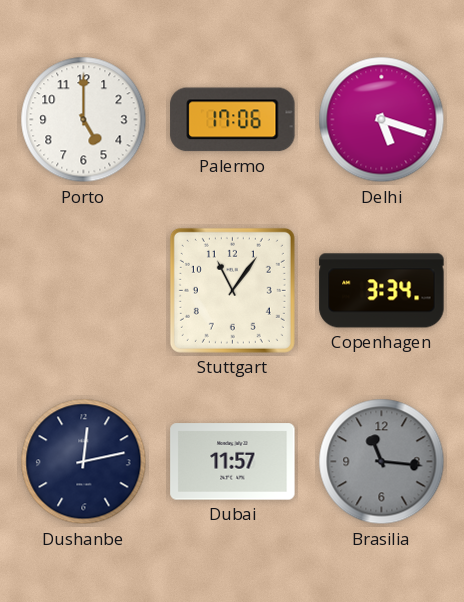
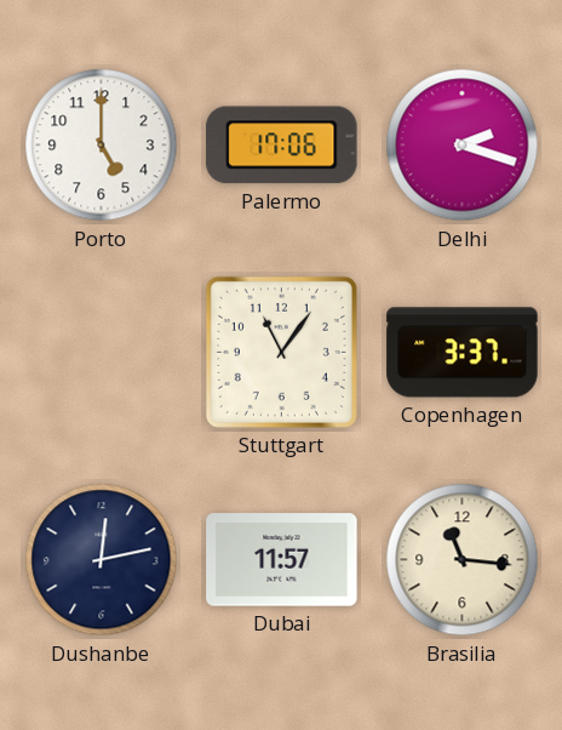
Delhi: 5:18 -> 2:18 (463, 146)
Copenhagen: 3:34 -> 3:37 (463, 353)
Brasilia dial: grey -> cream (463, 560)
